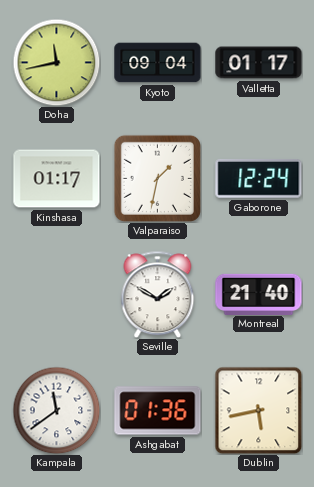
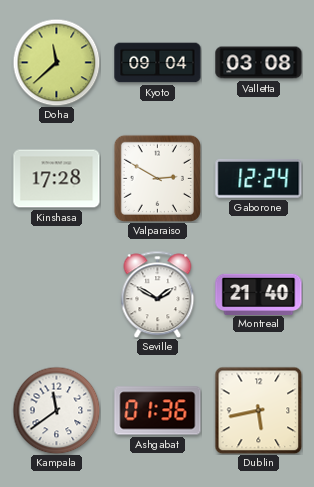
Doha: 11:43 -> 11:38 (56, 62)
Valletta: 01:17 -> 03:08 (259, 63)
Kinshasa: 01:17 -> 17:28 (57, 179)
Valparaiso: 1:32 -> 2:50 (157, 178)
